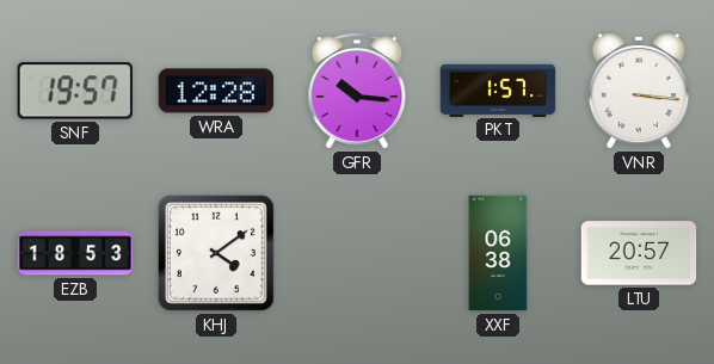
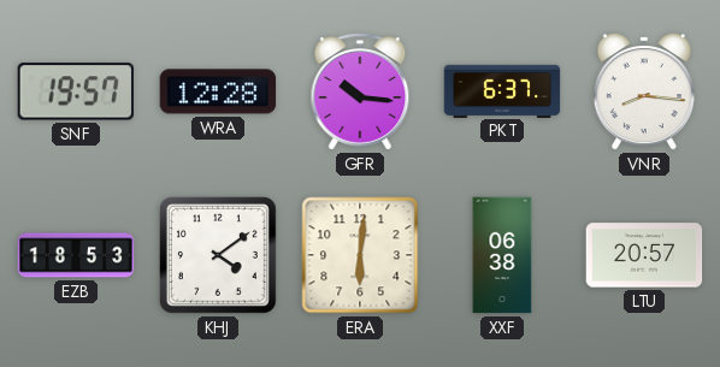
PKT: 1:57 -> 6:37 (502, 90)
VNR: 3:16 -> 8:16 (644, 93)
ERA: none -> 6:01 (360, 255)
